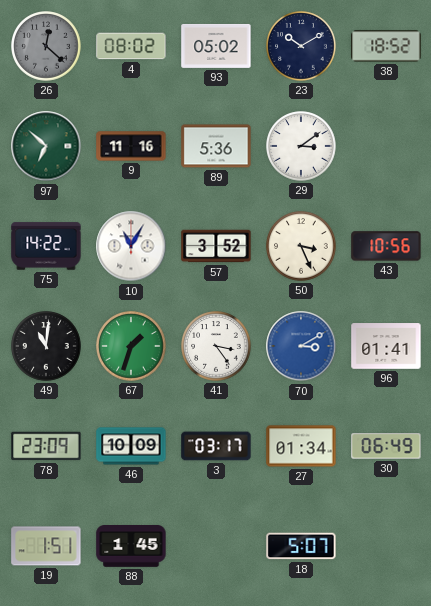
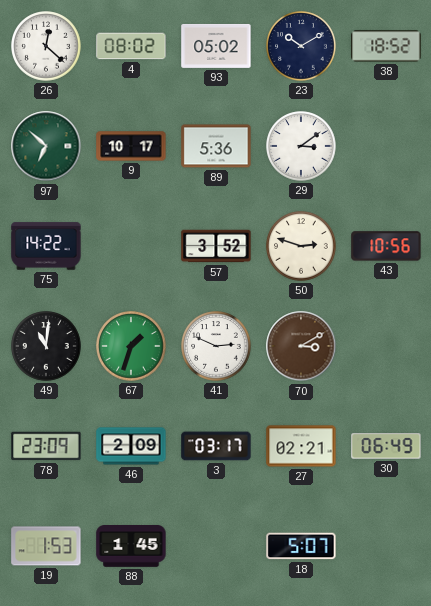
26 dial: grey -> white (46, 46)
9: 11:16 -> 10:17 (131, 146)
10: 11:05 -> none (131, 246)
50: 3:26 -> 2:48 (301, 246)
41: 3:24 -> 2:49 (216, 346)
70 dial: blue -> brown (301, 346)
96: 01:41 -> none (386, 346)
46: 10:09 -> 2:09 (131, 446)
27: 01:34 -> 02:21 (301, 446)
19: 1:51 -> 1:53 (46, 546)
